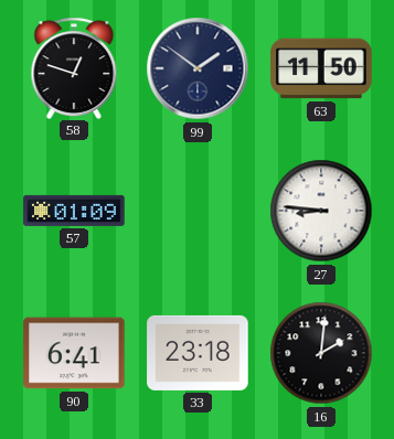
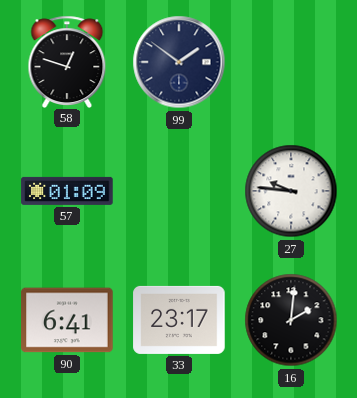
63: 11:50 -> none (321, 68)
27: 8:46 -> 9:46 (291, 191)
33: 23:18 -> 23:17 (179, 320)
